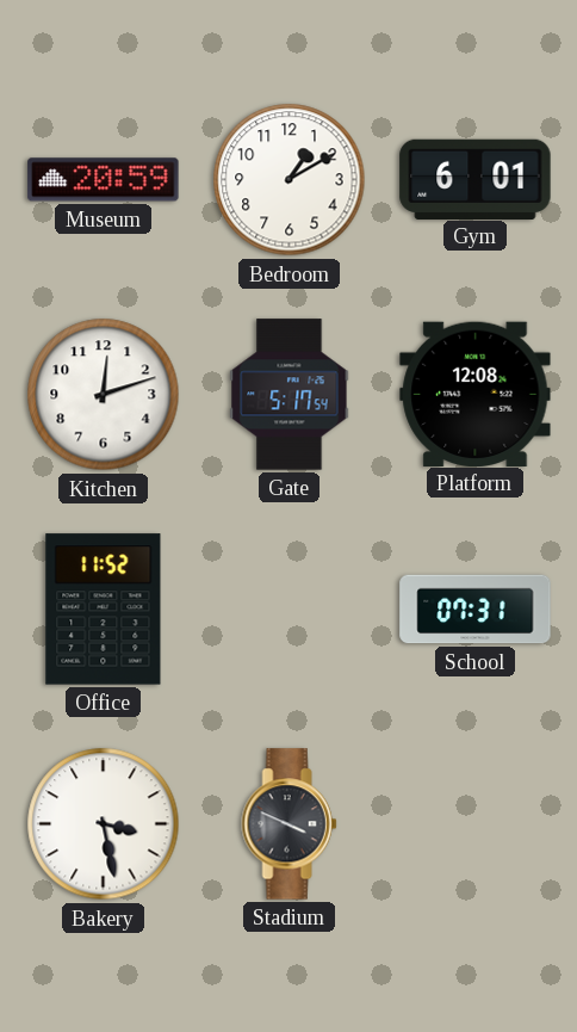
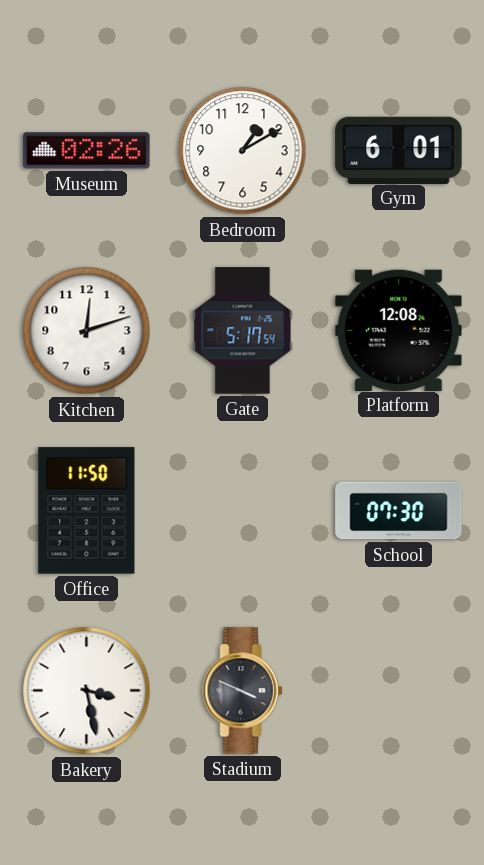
Museum: 20:59 -> 02:26 (87, 151)
Office: 11:52 -> 11:50 (87, 511)
School: 07:31 -> 07:30 (399, 511)
